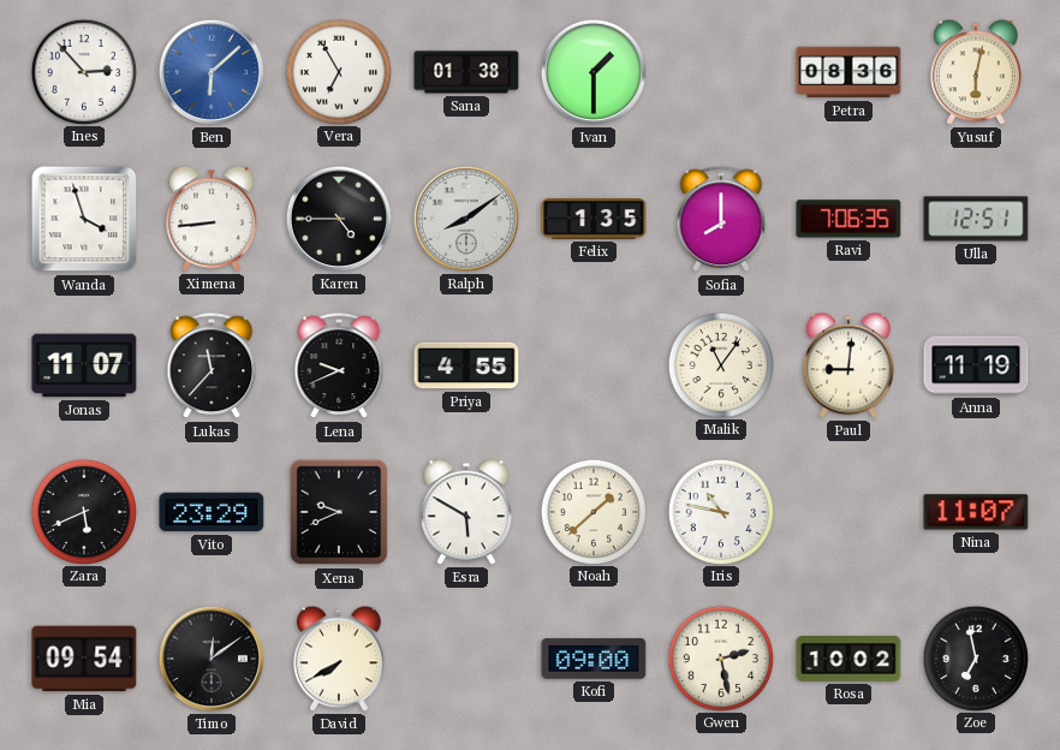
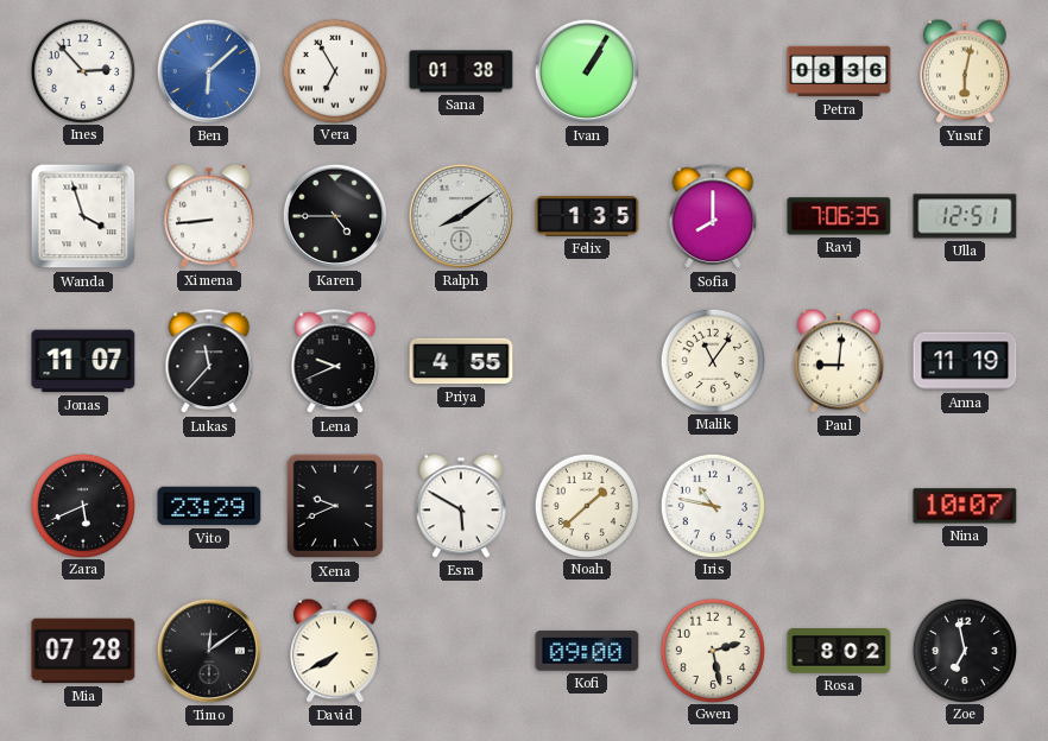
Ivan: 1:30 -> 1:05 (587, 71)
Nina: 11:07 -> 10:07 (965, 506)
Mia: 09:54 -> 07:28 (83, 651)
Rosa: 10:02 -> 8:02 (839, 651)
